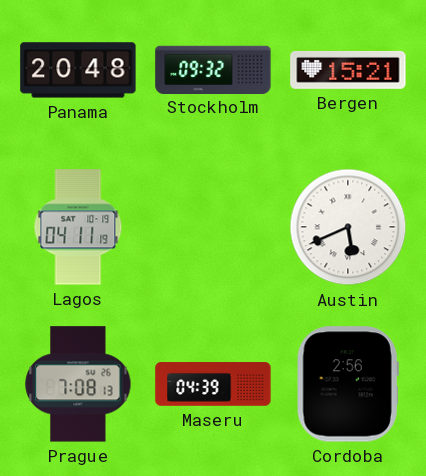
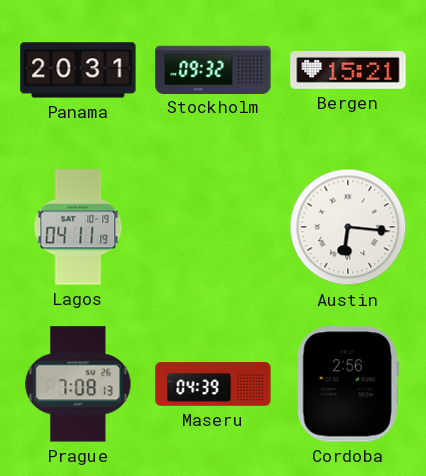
Panama: 20:48 -> 20:31 (78, 70)
Austin: 5:41 -> 6:16 (348, 227)
